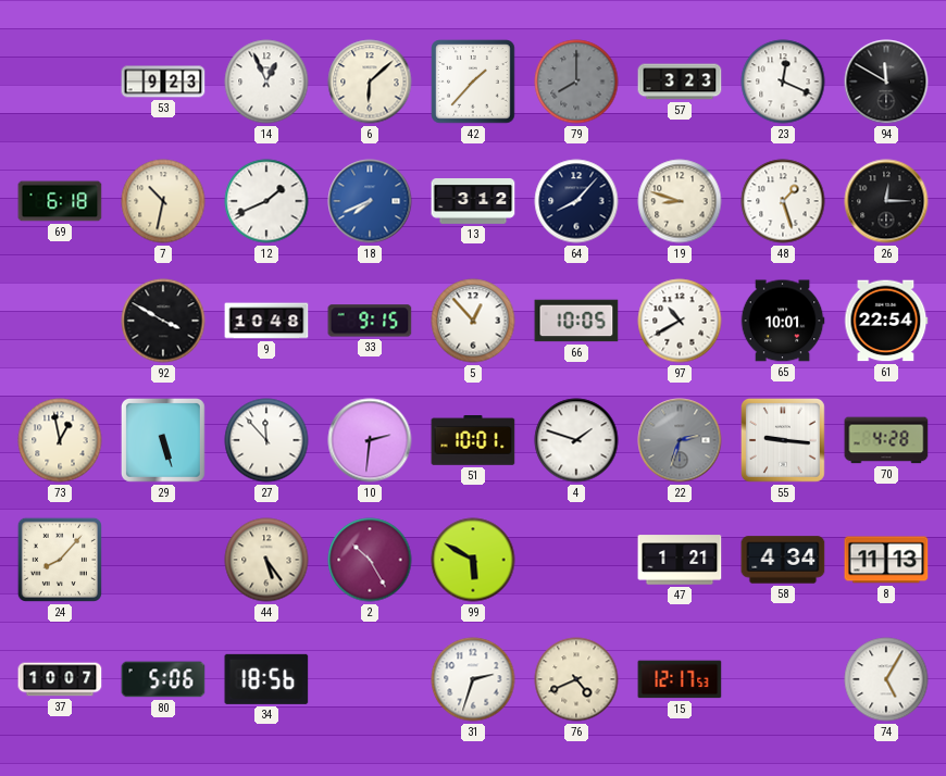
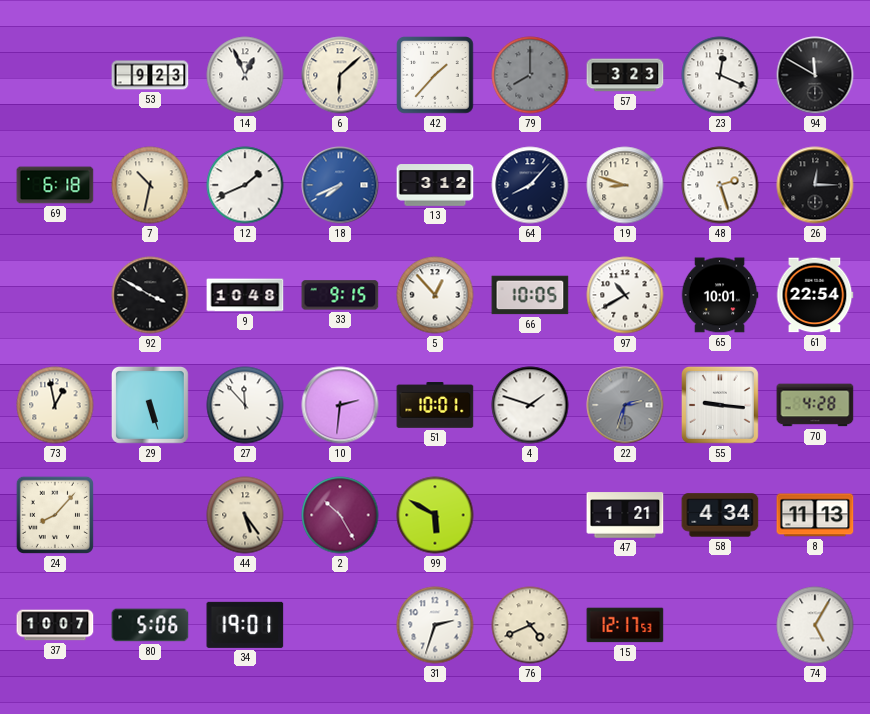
48: 1:27 -> 2:27 (720, 185)
34: 18:56 -> 19:01 (245, 625)
